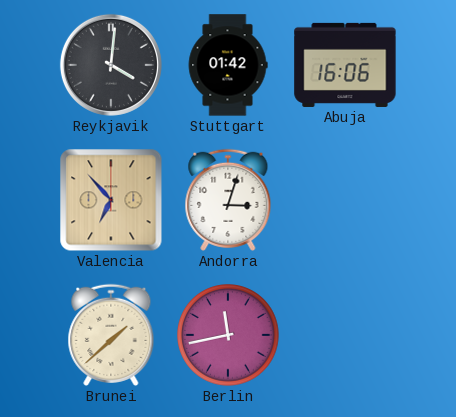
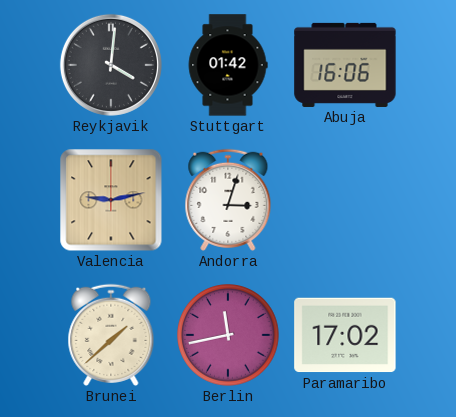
Valencia: 6:53 -> 9:13 (111, 200)
Paramaribo: none -> 17:02 (345, 335)
